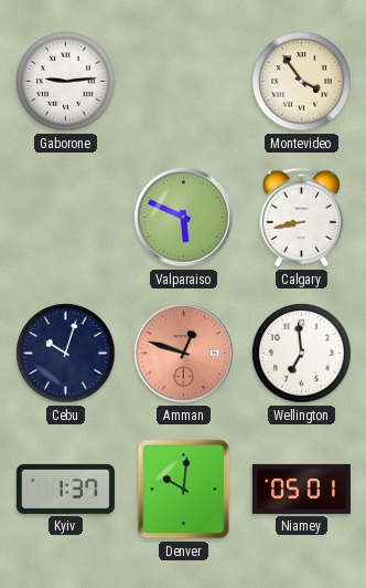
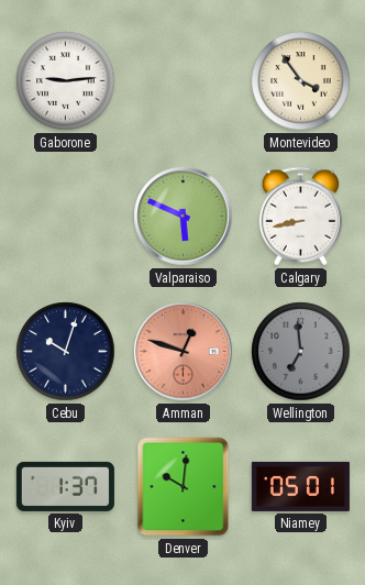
Wellington dial: white -> grey (301, 352)
